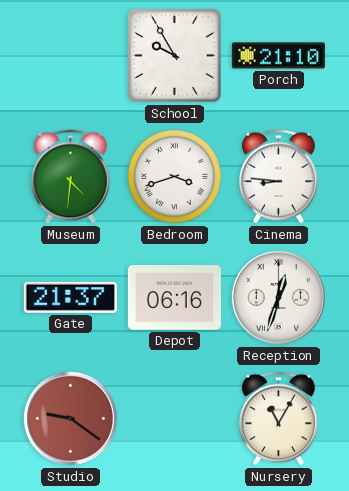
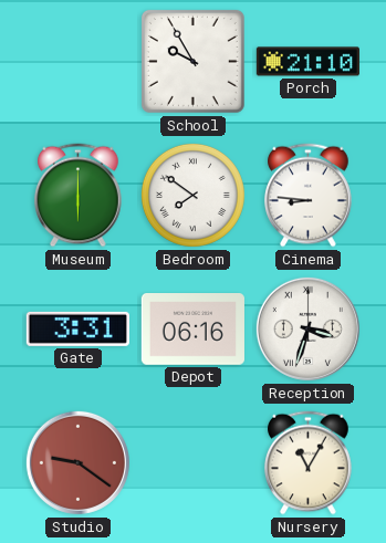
Museum: 4:31 -> 6:00 (79, 196)
Bedroom: 3:42 -> 7:51 (192, 195)
Gate: 21:37 -> 3:31 (77, 328)
Reception: 12:33 -> 3:33 (307, 328)
